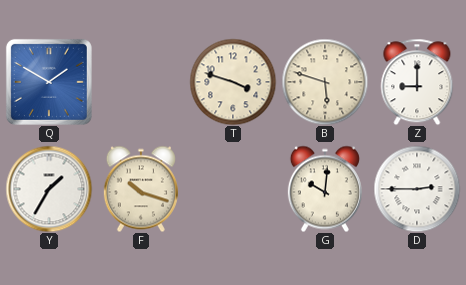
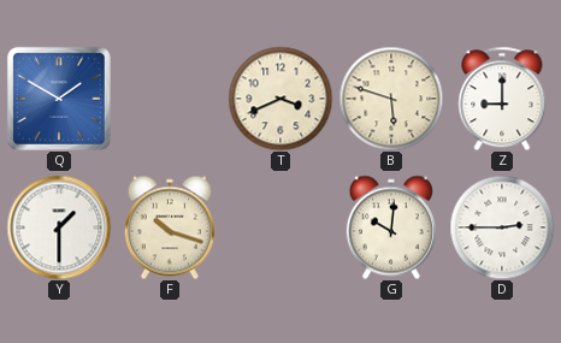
T: 3:48 -> 3:41 (280, 99)
Y: 1:35 -> 1:30 (59, 227)
